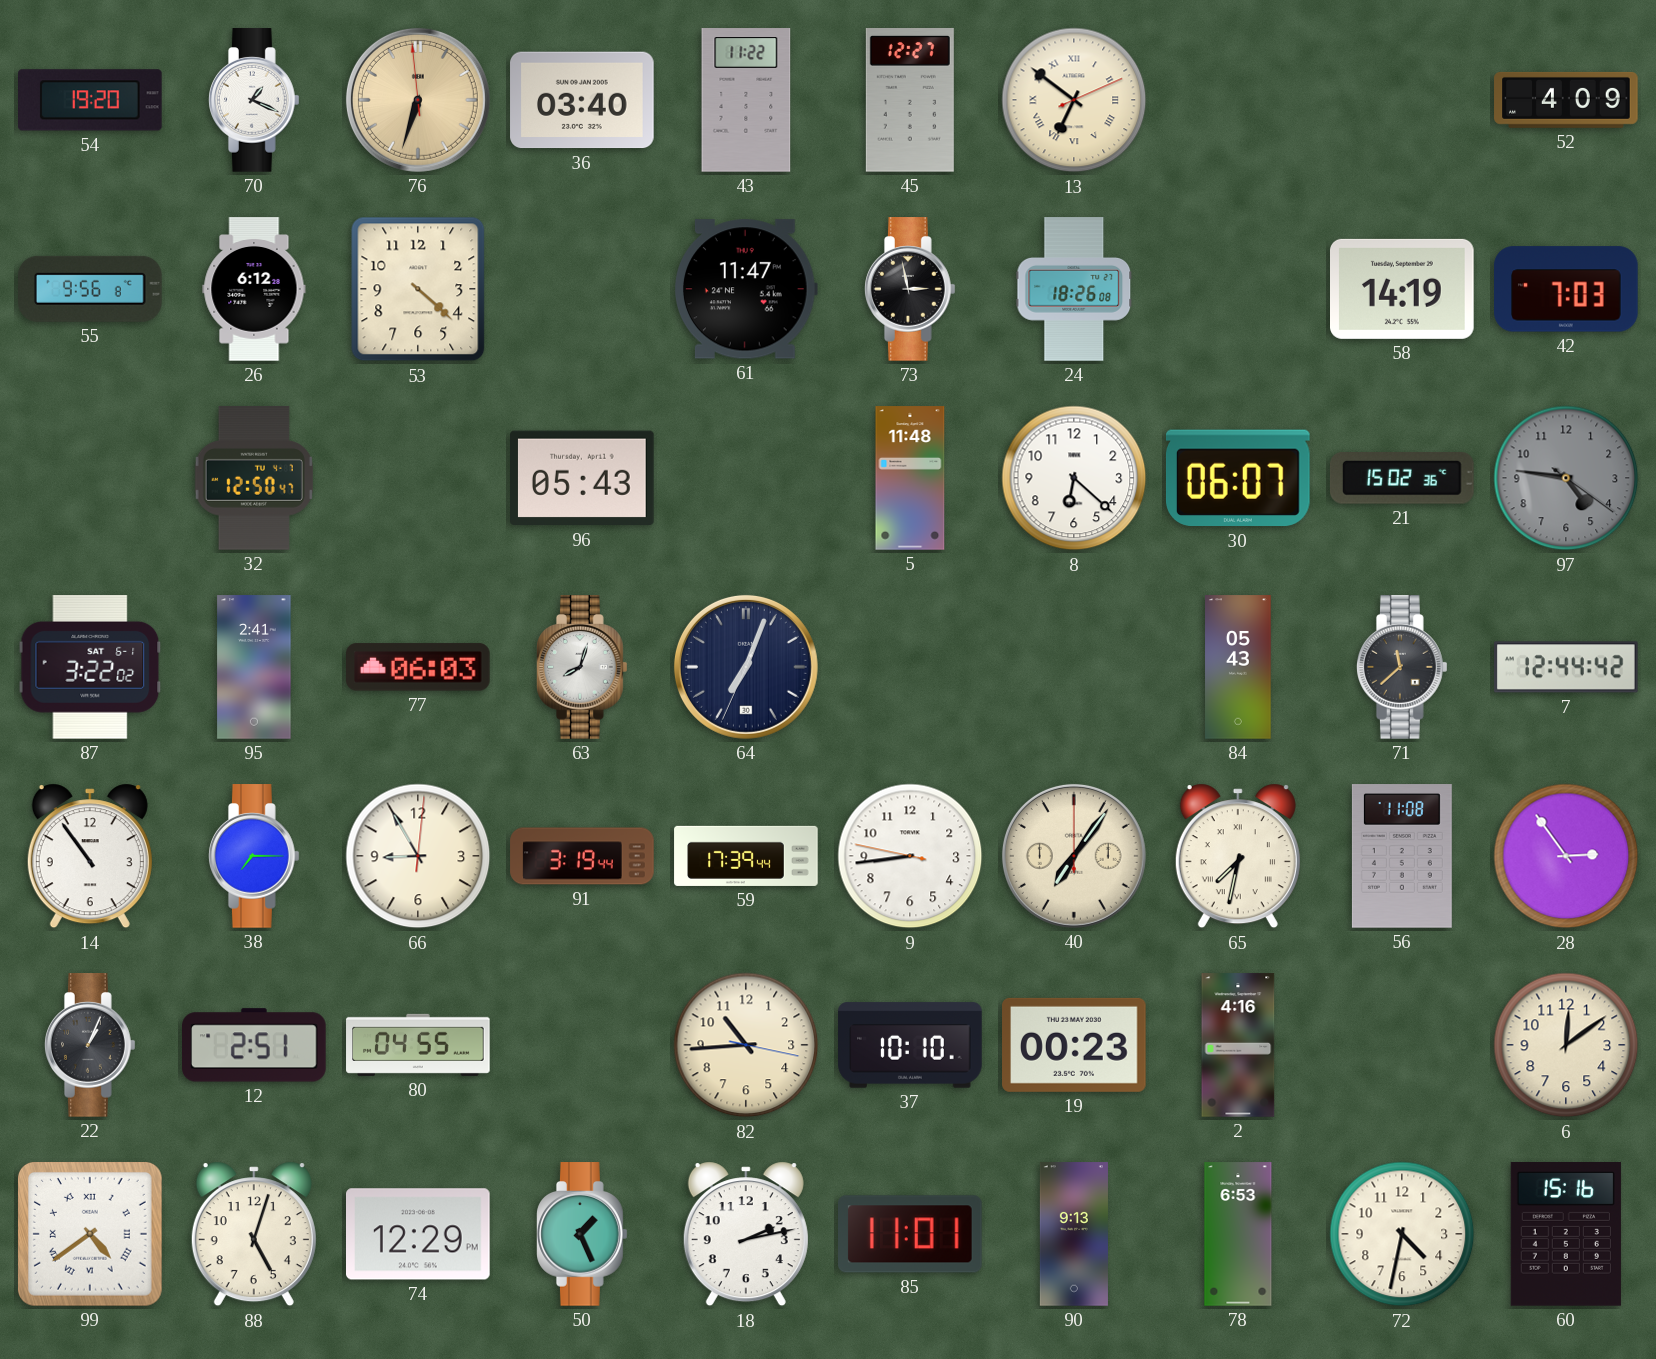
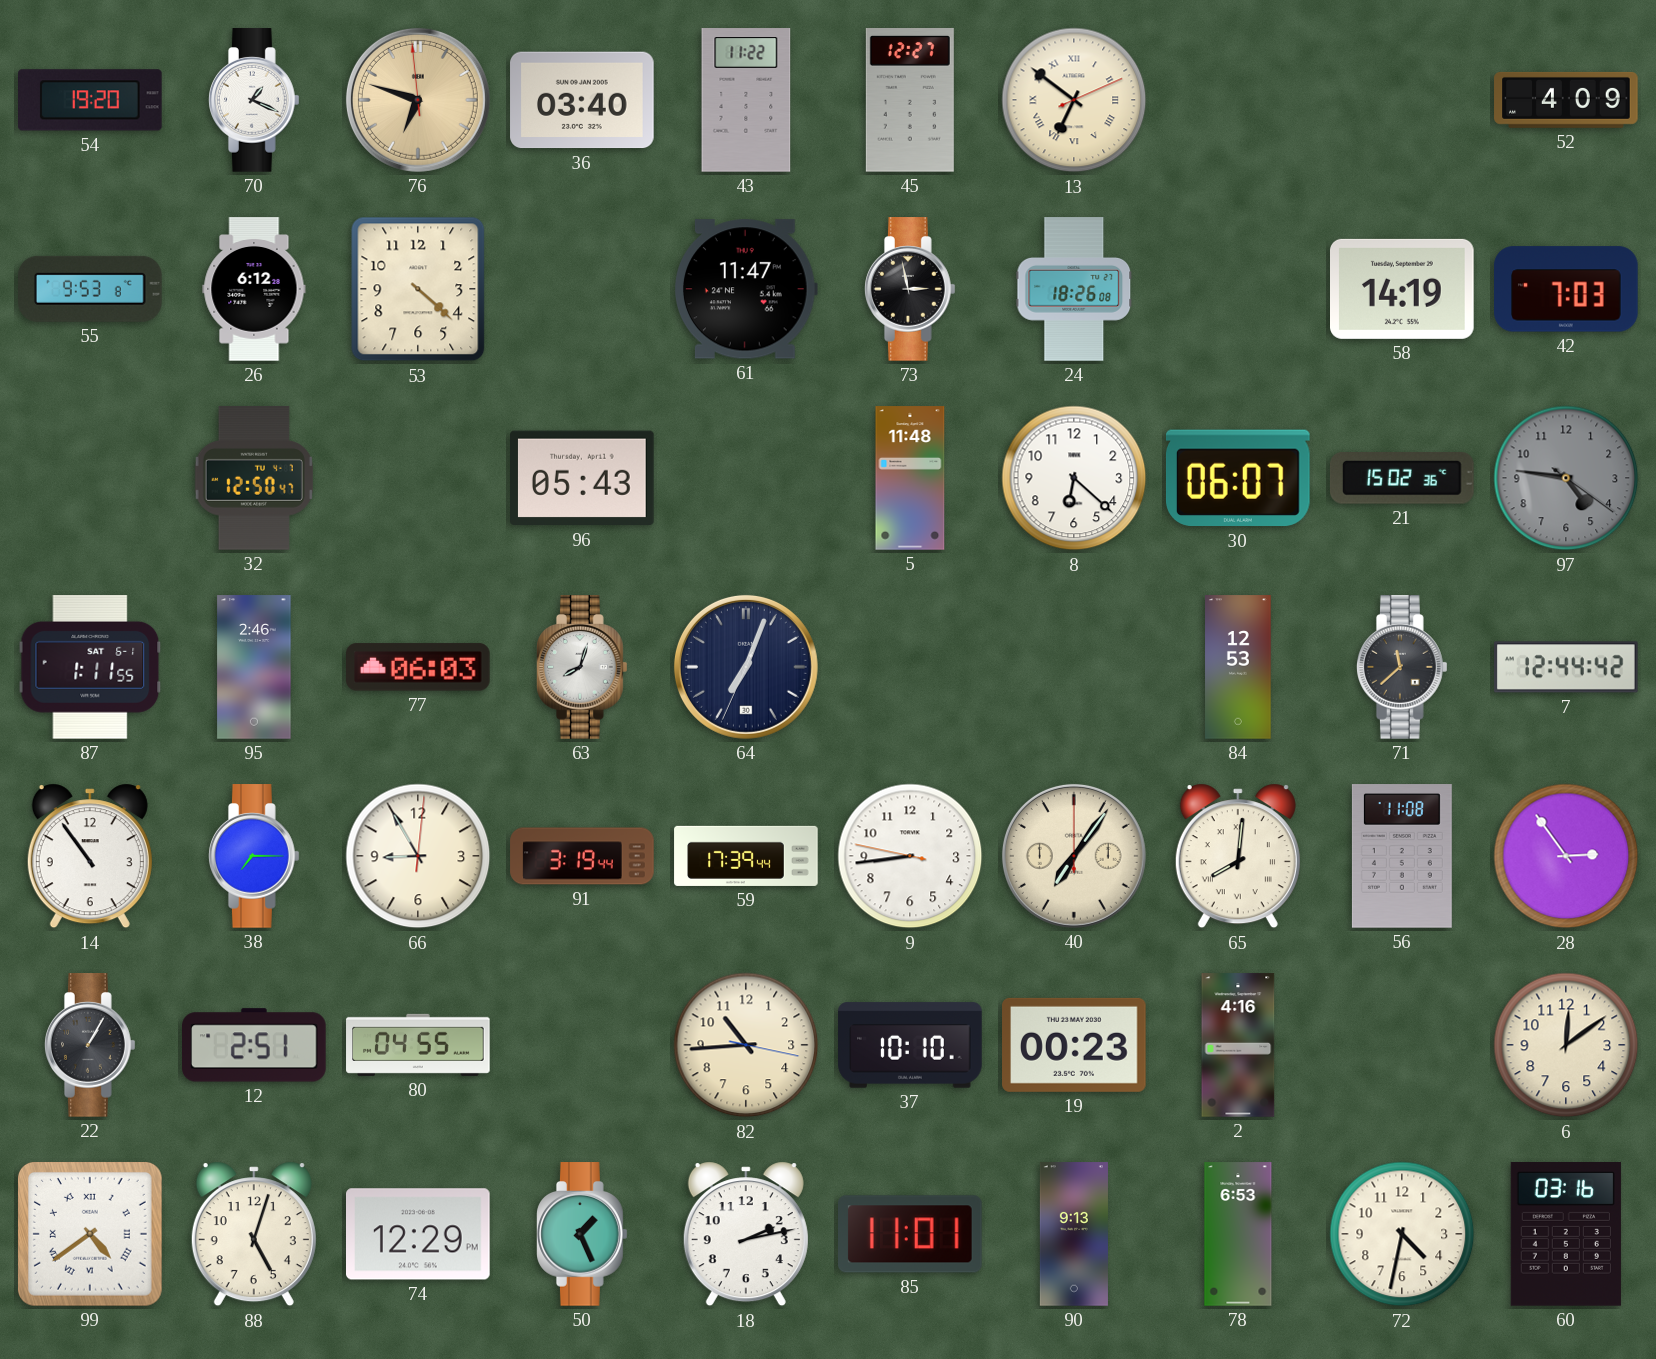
76: 6:32 -> 6:47 (418, 100)
55: 9:56 -> 9:53 (91, 289)
87: 3:22 -> 1:11 (90, 668)
95: 2:41 -> 2:46 (254, 667)
84: 05:43 -> 12:53 (1238, 667)
65: 7:32 -> 8:01 (1238, 856)
22: 1:04 -> 1:05 (91, 1045)
60: 15:16 -> 03:16 (1566, 1234)
